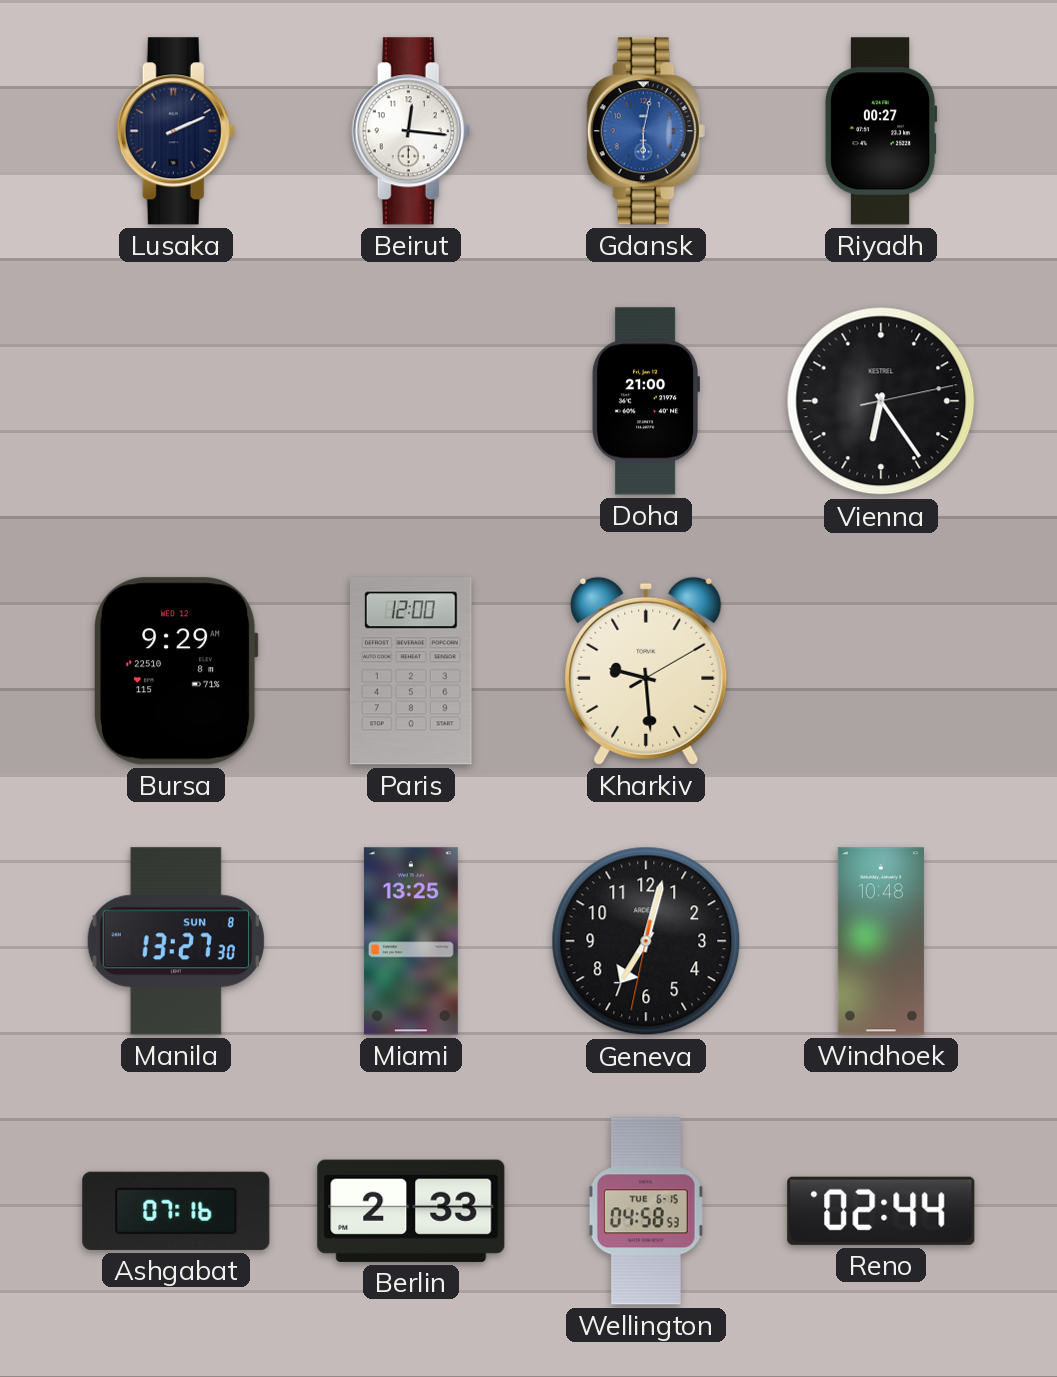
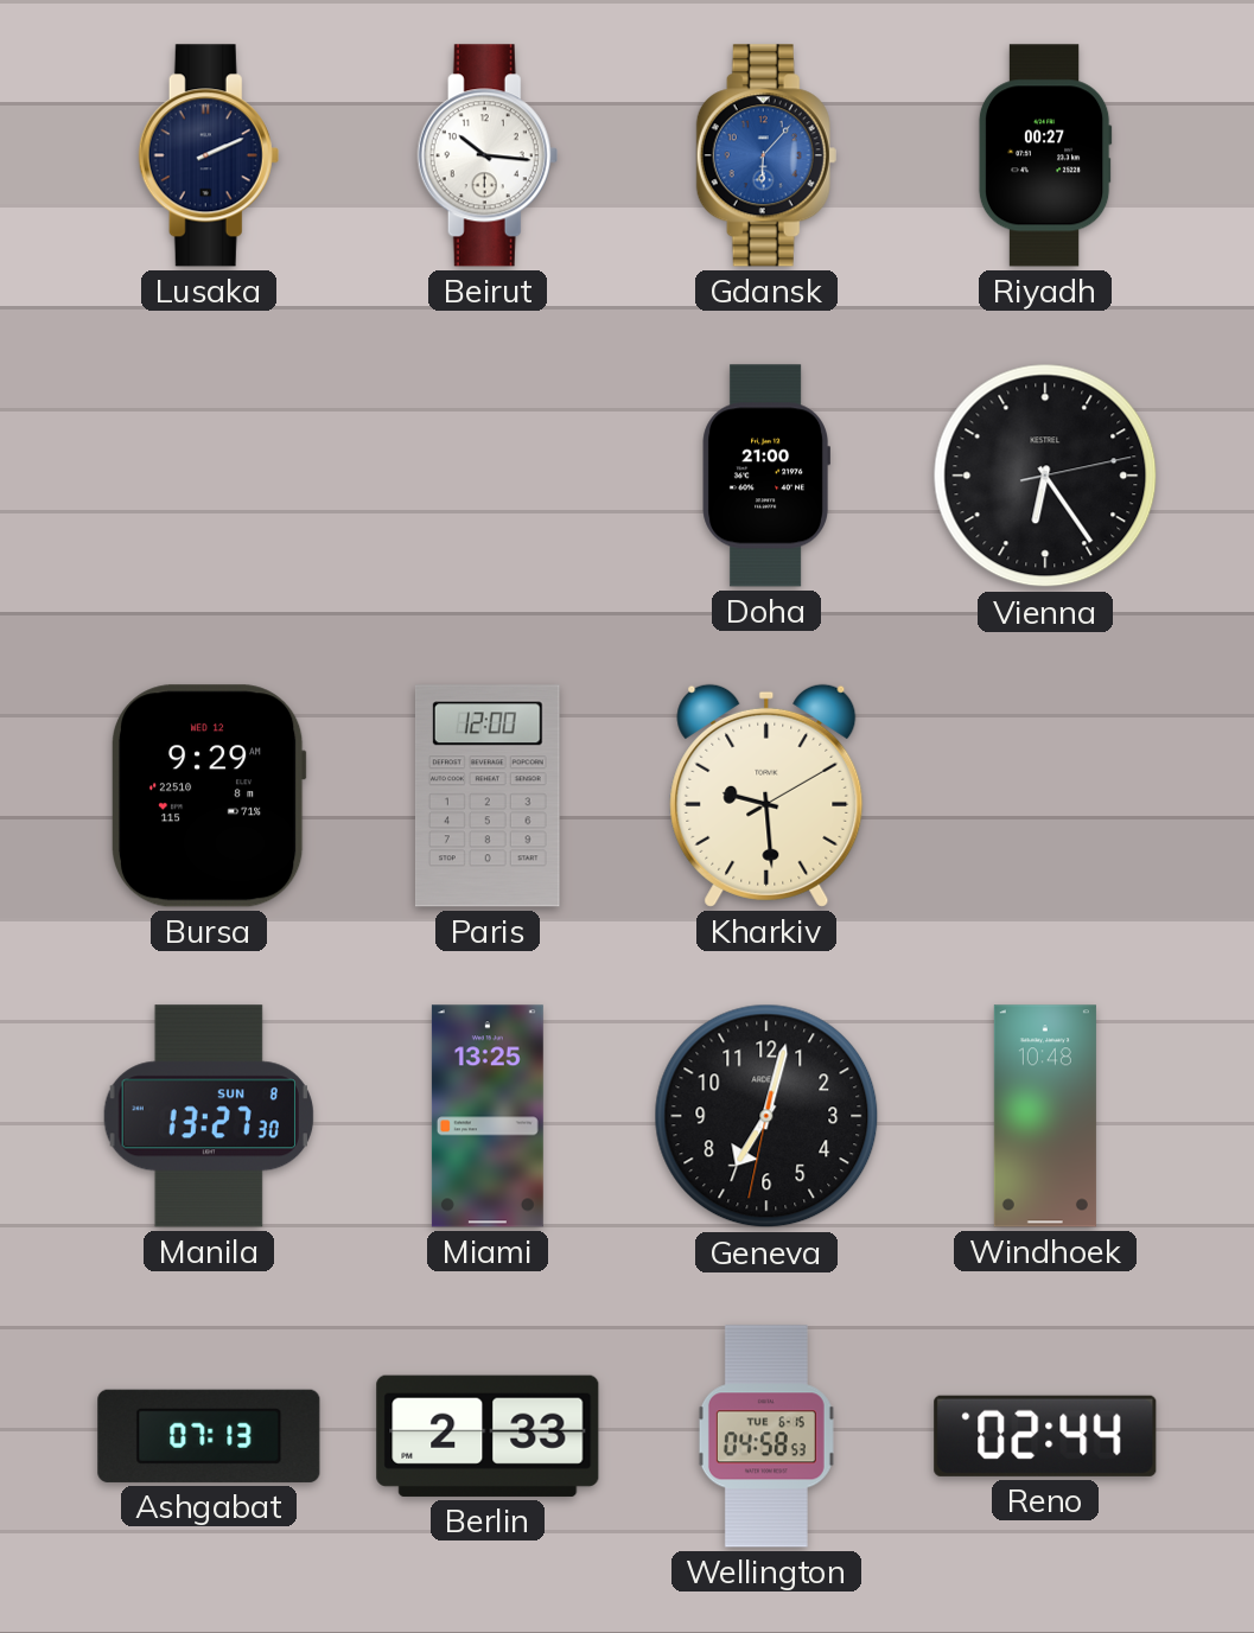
Beirut: 12:16 -> 10:16 (488, 155)
Gdansk: 6:02 -> 6:07 (766, 155)
Ashgabat: 07:16 -> 07:13 (209, 1436)
